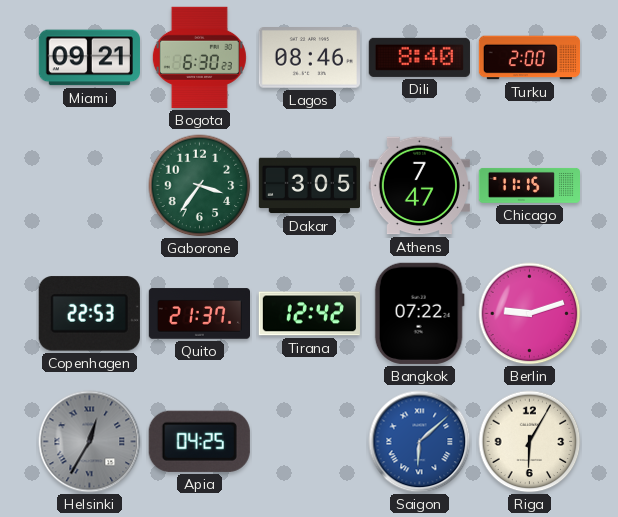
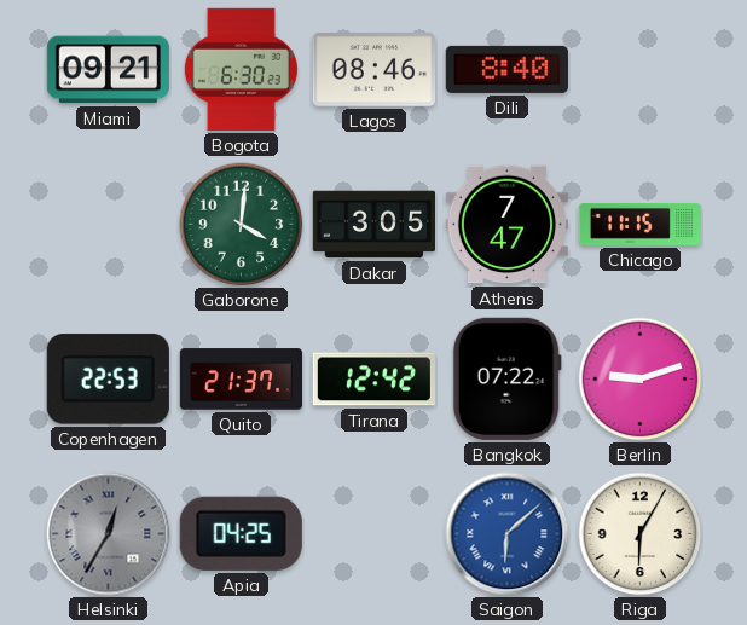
Turku: 2:00 -> none (530, 58)
Gaborone: 3:36 -> 4:01 (242, 225)
